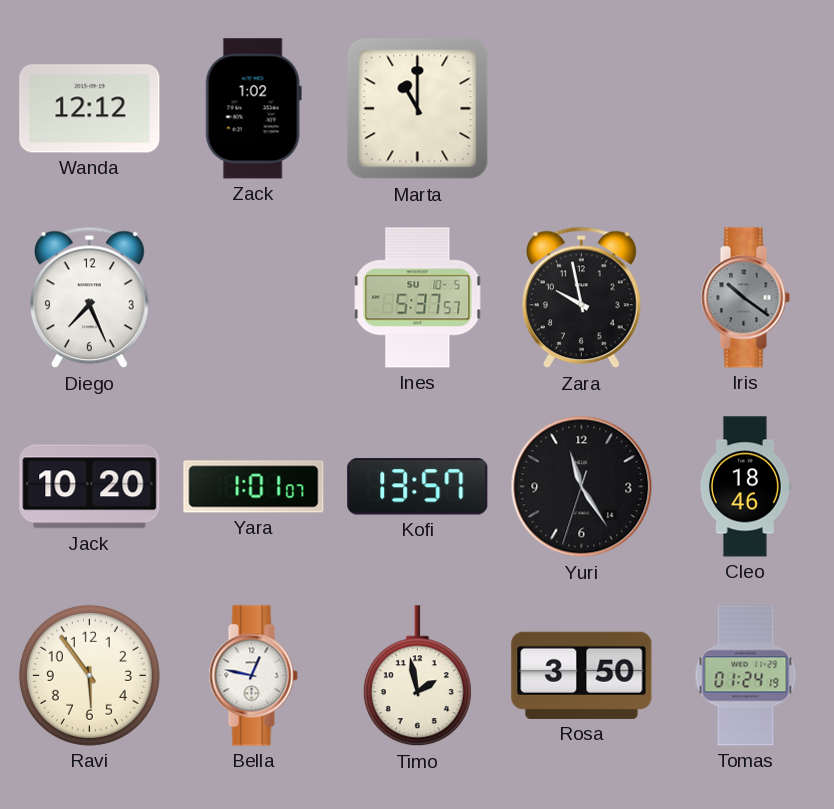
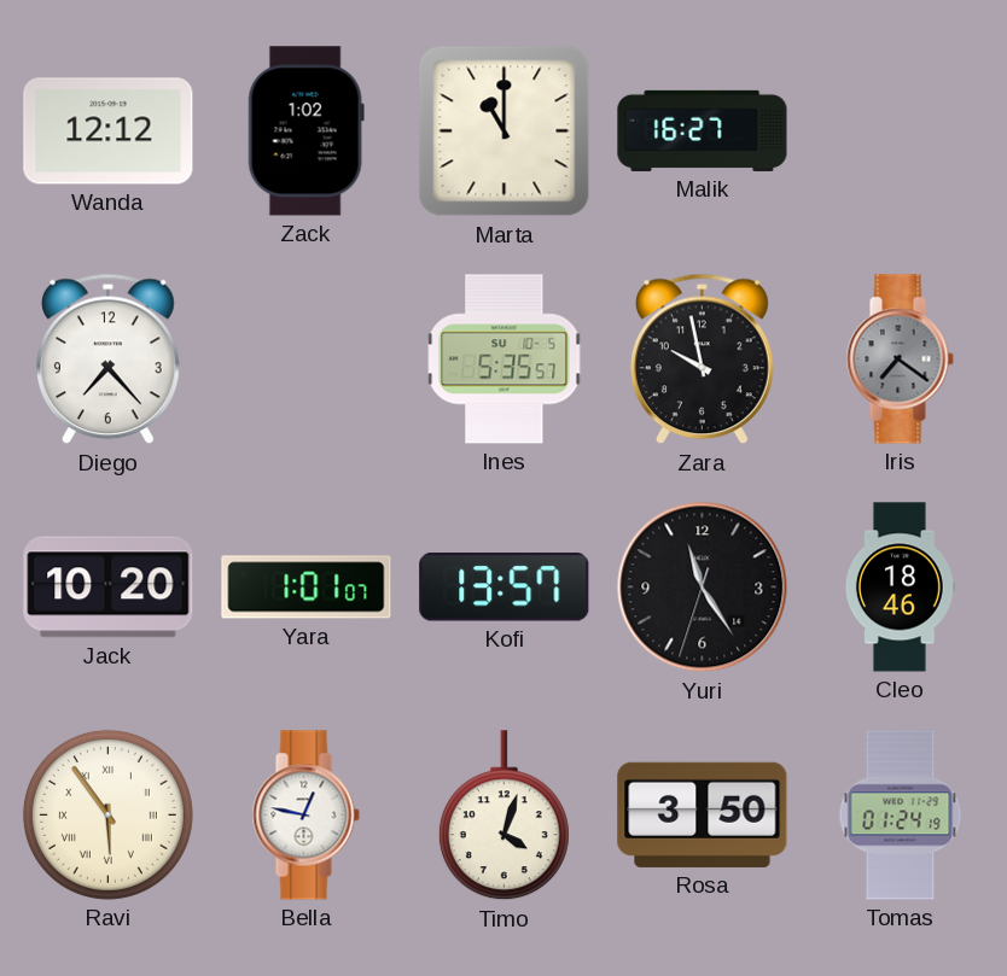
Malik: none -> 16:27 (703, 130)
Diego: 7:26 -> 7:23 (109, 360)
Ines: 5:37 -> 5:35 (505, 360)
Iris: 10:21 -> 7:21 (900, 360)
Ravi numerals: Arabic -> Roman (107, 814)
Timo: 1:58 -> 4:03 (503, 816)
